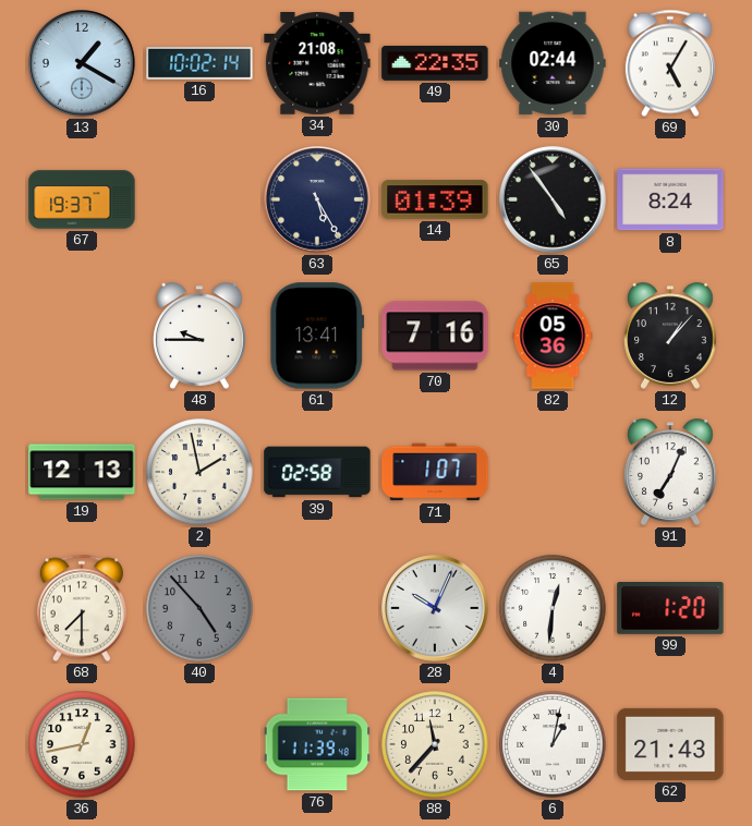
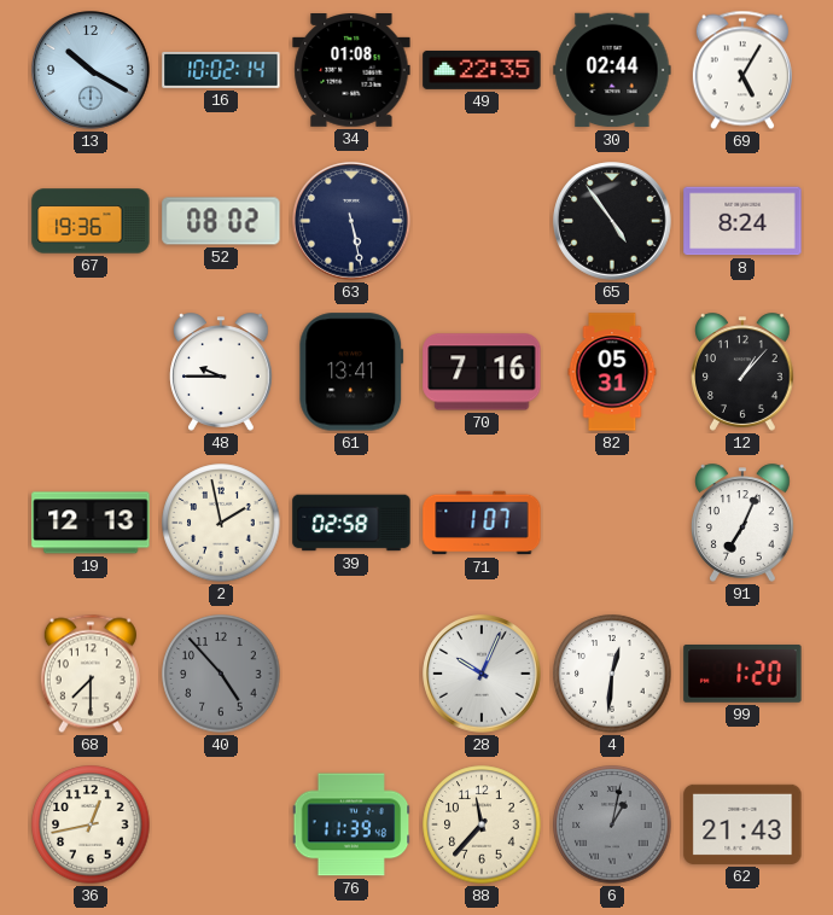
13: 1:20 -> 10:20 (91, 70)
34: 21:08 -> 01:08 (351, 71)
67: 19:37 -> 19:36 (91, 221)
52: none -> 08:02 (221, 221)
63: 5:25 -> 5:28 (351, 221)
14: 01:39 -> none (435, 199)
82: 05:36 -> 05:31 (612, 372)
6 dial: white -> grey (612, 824)
